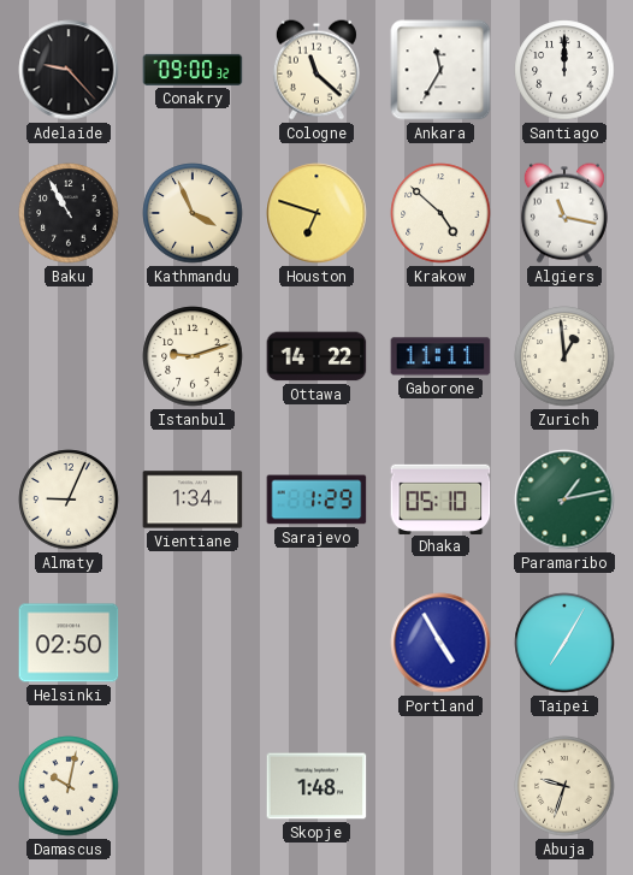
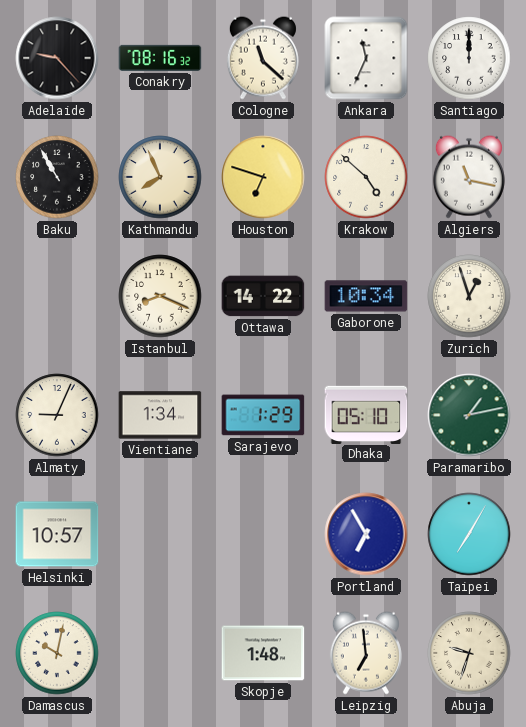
Conakry: 09:00 -> 08:16 (160, 58)
Ankara: 11:35 -> 11:34 (366, 58)
Kathmandu: 3:56 -> 7:56 (160, 177)
Istanbul: 9:12 -> 8:19 (160, 296)
Gaborone: 11:11 -> 10:34 (366, 296)
Zurich: 12:59 -> 12:57 (469, 296)
Helsinki: 02:50 -> 10:57 (57, 534)
Portland: 4:55 -> 6:55 (366, 534)
Leipzig: none -> 6:59 (366, 653)
